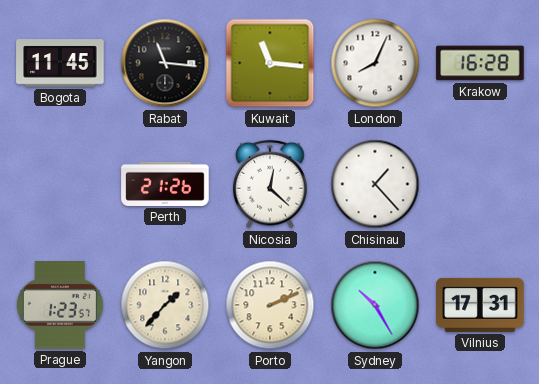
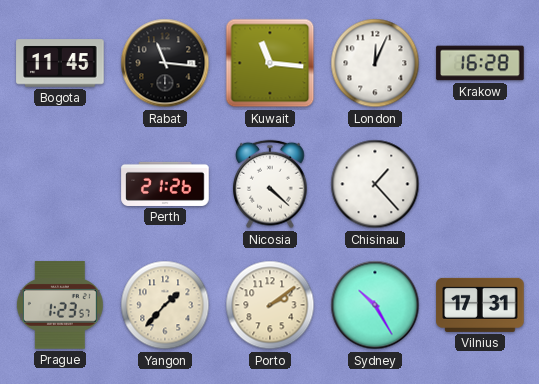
London: 8:04 -> 12:04 (375, 63)
Nicosia: 12:22 -> 4:22 (271, 184)
Porto: 2:11 -> 2:09 (270, 305)
